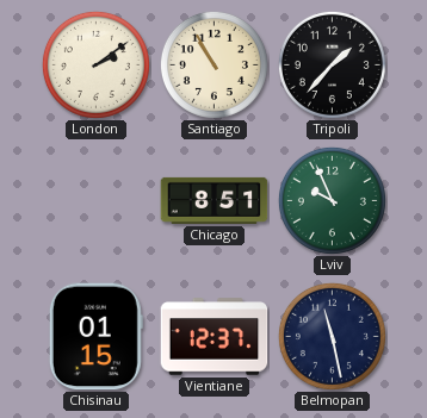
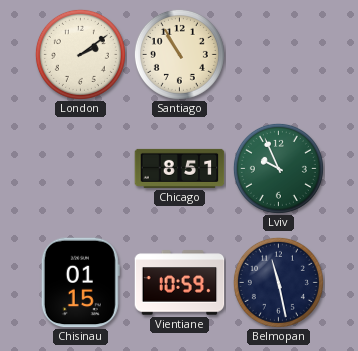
Tripoli: 1:37 -> none (332, 64)
Vientiane: 12:37 -> 10:59 (180, 283)
